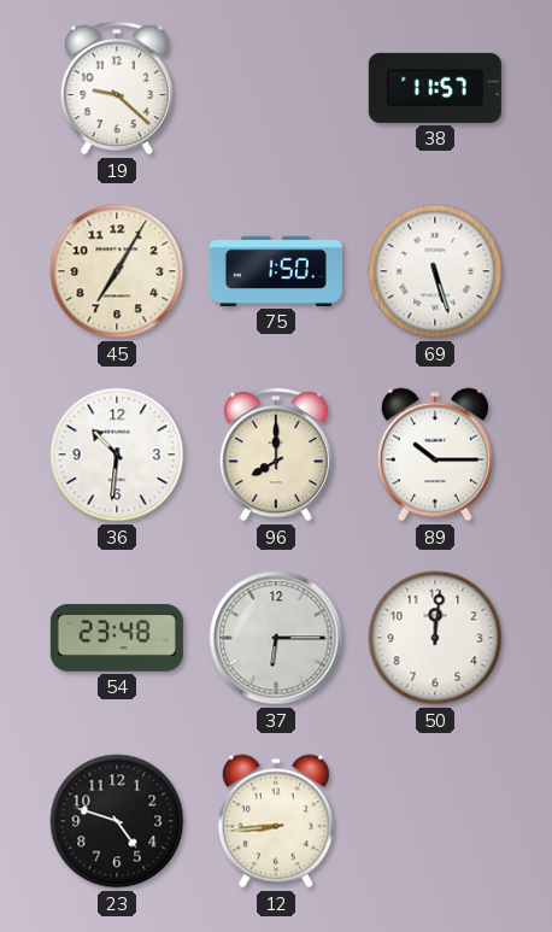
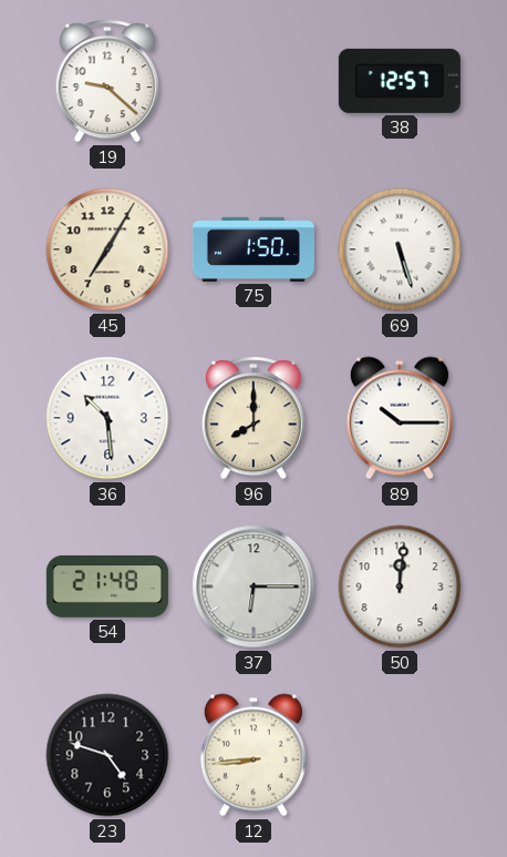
38: 11:57 -> 12:57 (400, 81)
36: 10:31 -> 10:29 (107, 418)
54: 23:48 -> 21:48 (107, 586)
